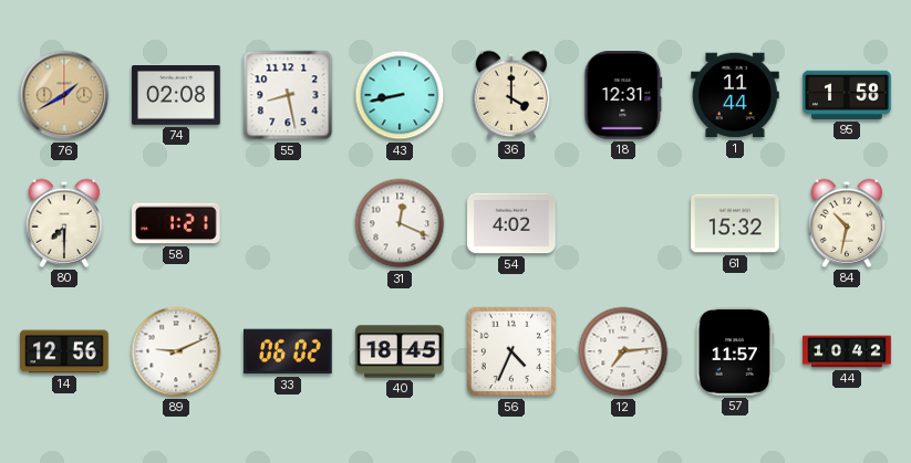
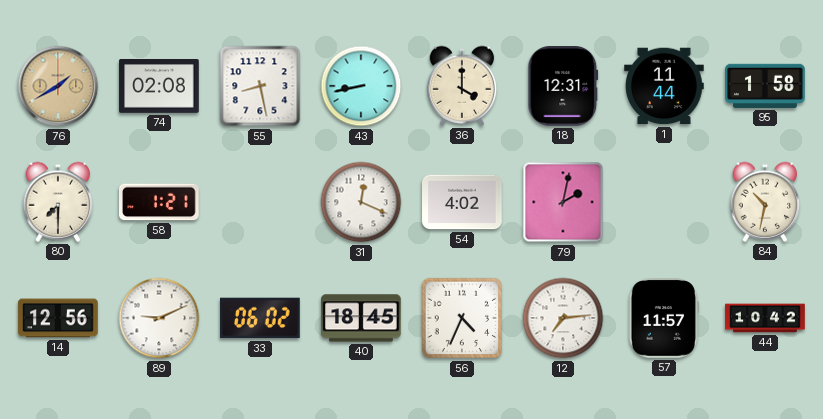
79: none -> 2:02 (563, 202)
61: 15:32 -> none (735, 223)
